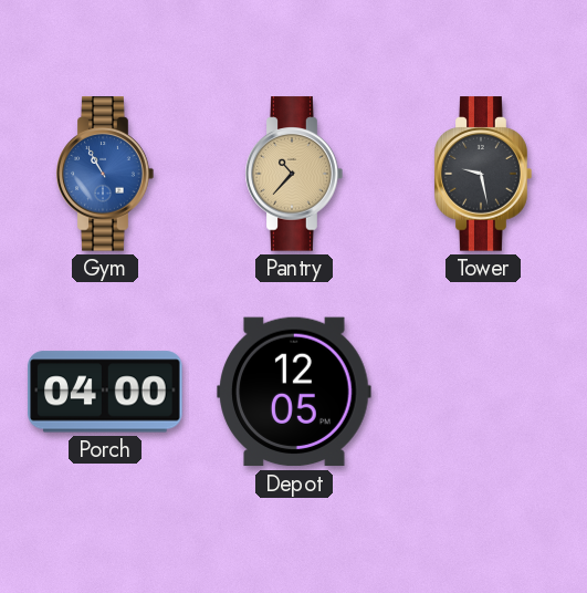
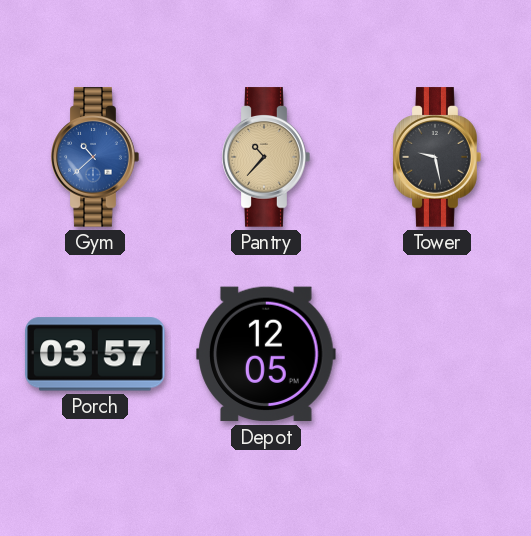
Gym: 10:55 -> 10:38 (95, 157)
Porch: 04:00 -> 03:57 (95, 354)
